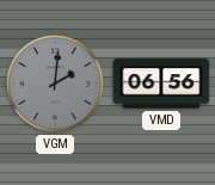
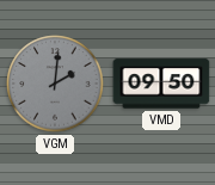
VMD: 06:56 -> 09:50 (161, 84)
